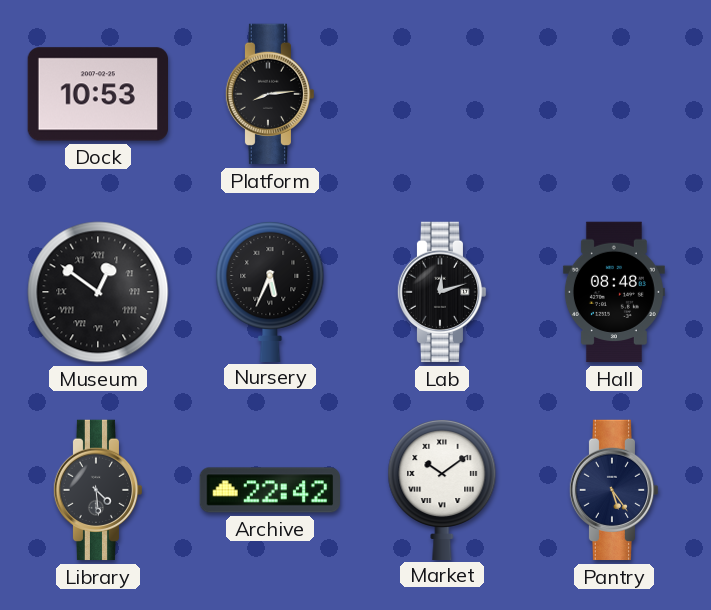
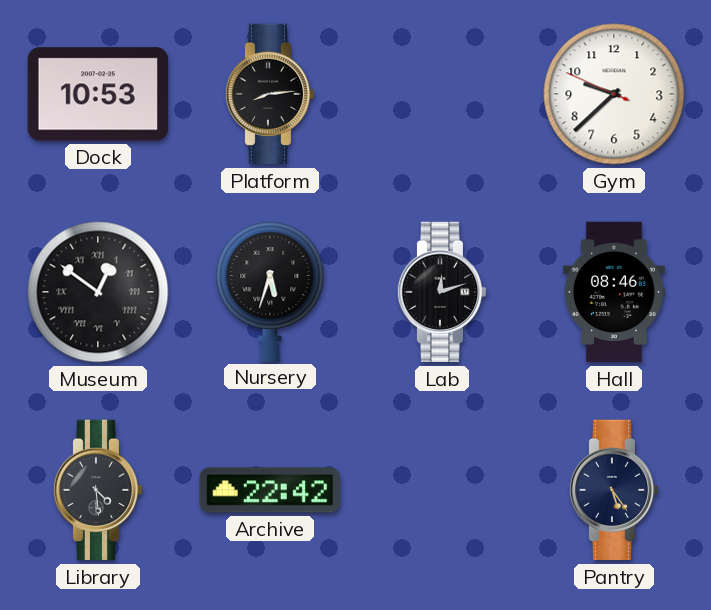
Gym: none -> 9:37 (614, 94)
Nursery: 5:34 -> 5:33 (270, 291)
Hall: 08:48 -> 08:46 (614, 292)
Market: 10:09 -> none (442, 489)
